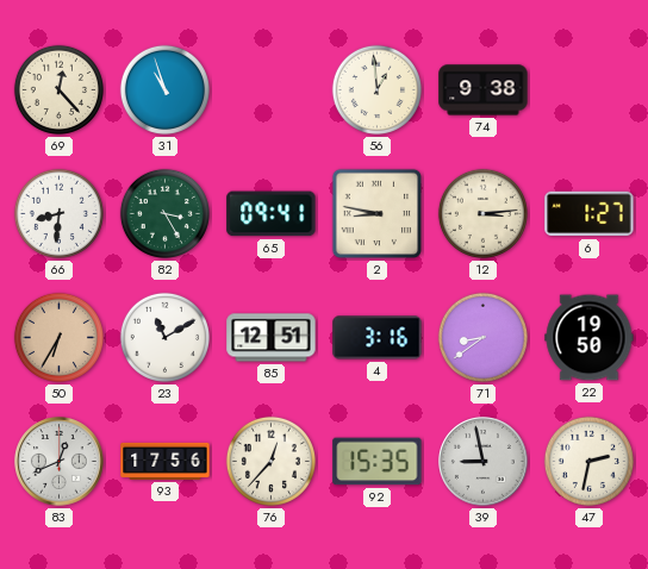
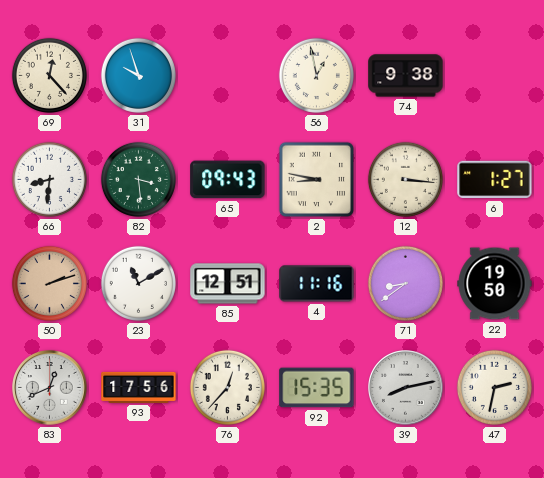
31: 10:57 -> 9:57 (138, 75)
56: 12:59 -> 12:58 (316, 75)
82: 3:25 -> 3:29 (138, 179)
65: 09:41 -> 09:43 (228, 180)
12: 3:14 -> 3:16 (405, 179)
50: 6:35 -> 2:12 (49, 283)
4: 3:16 -> 11:16 (317, 284)
39: 8:58 -> 8:13 (406, 388)
